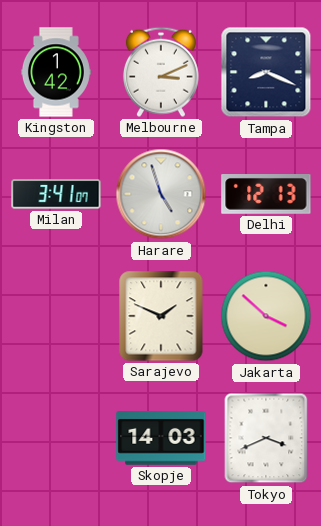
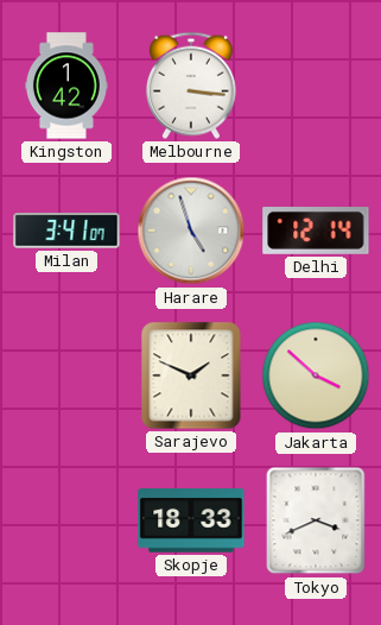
Melbourne: 3:11 -> 3:16 (191, 86)
Tampa: 8:19 -> none (266, 72)
Delhi: 12:13 -> 12:14 (316, 232)
Skopje: 14:03 -> 18:33 (191, 520)
